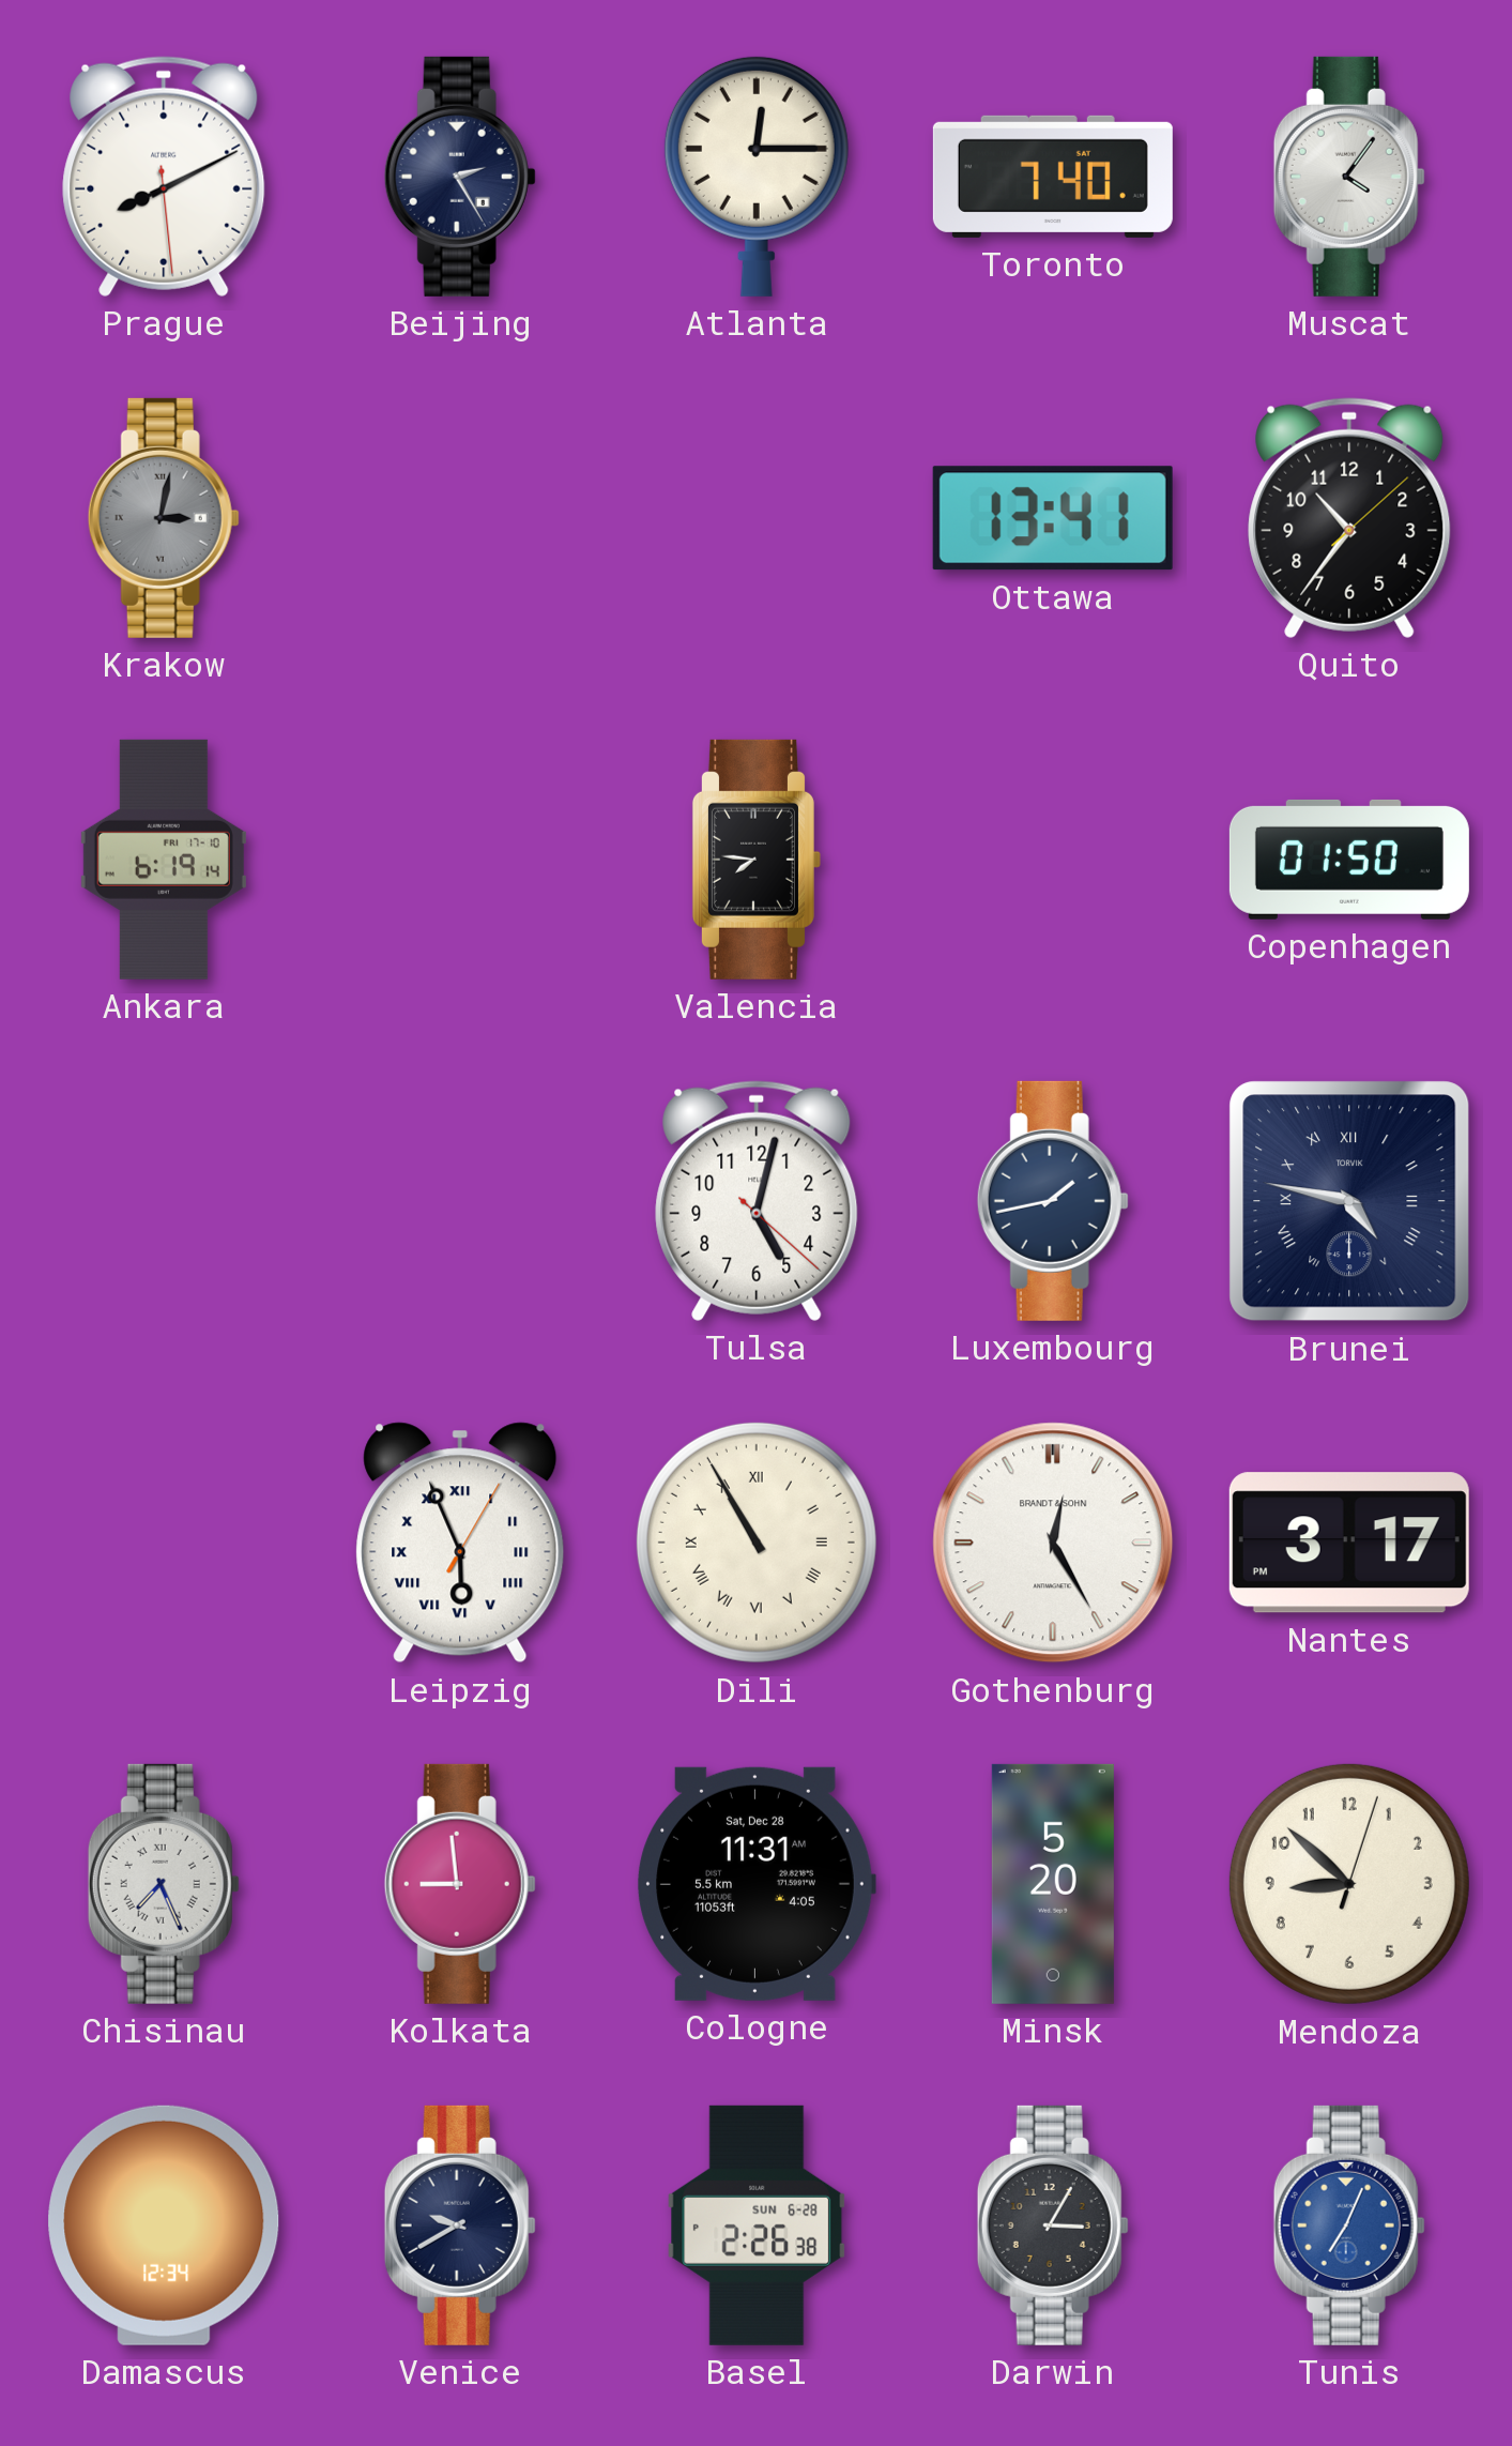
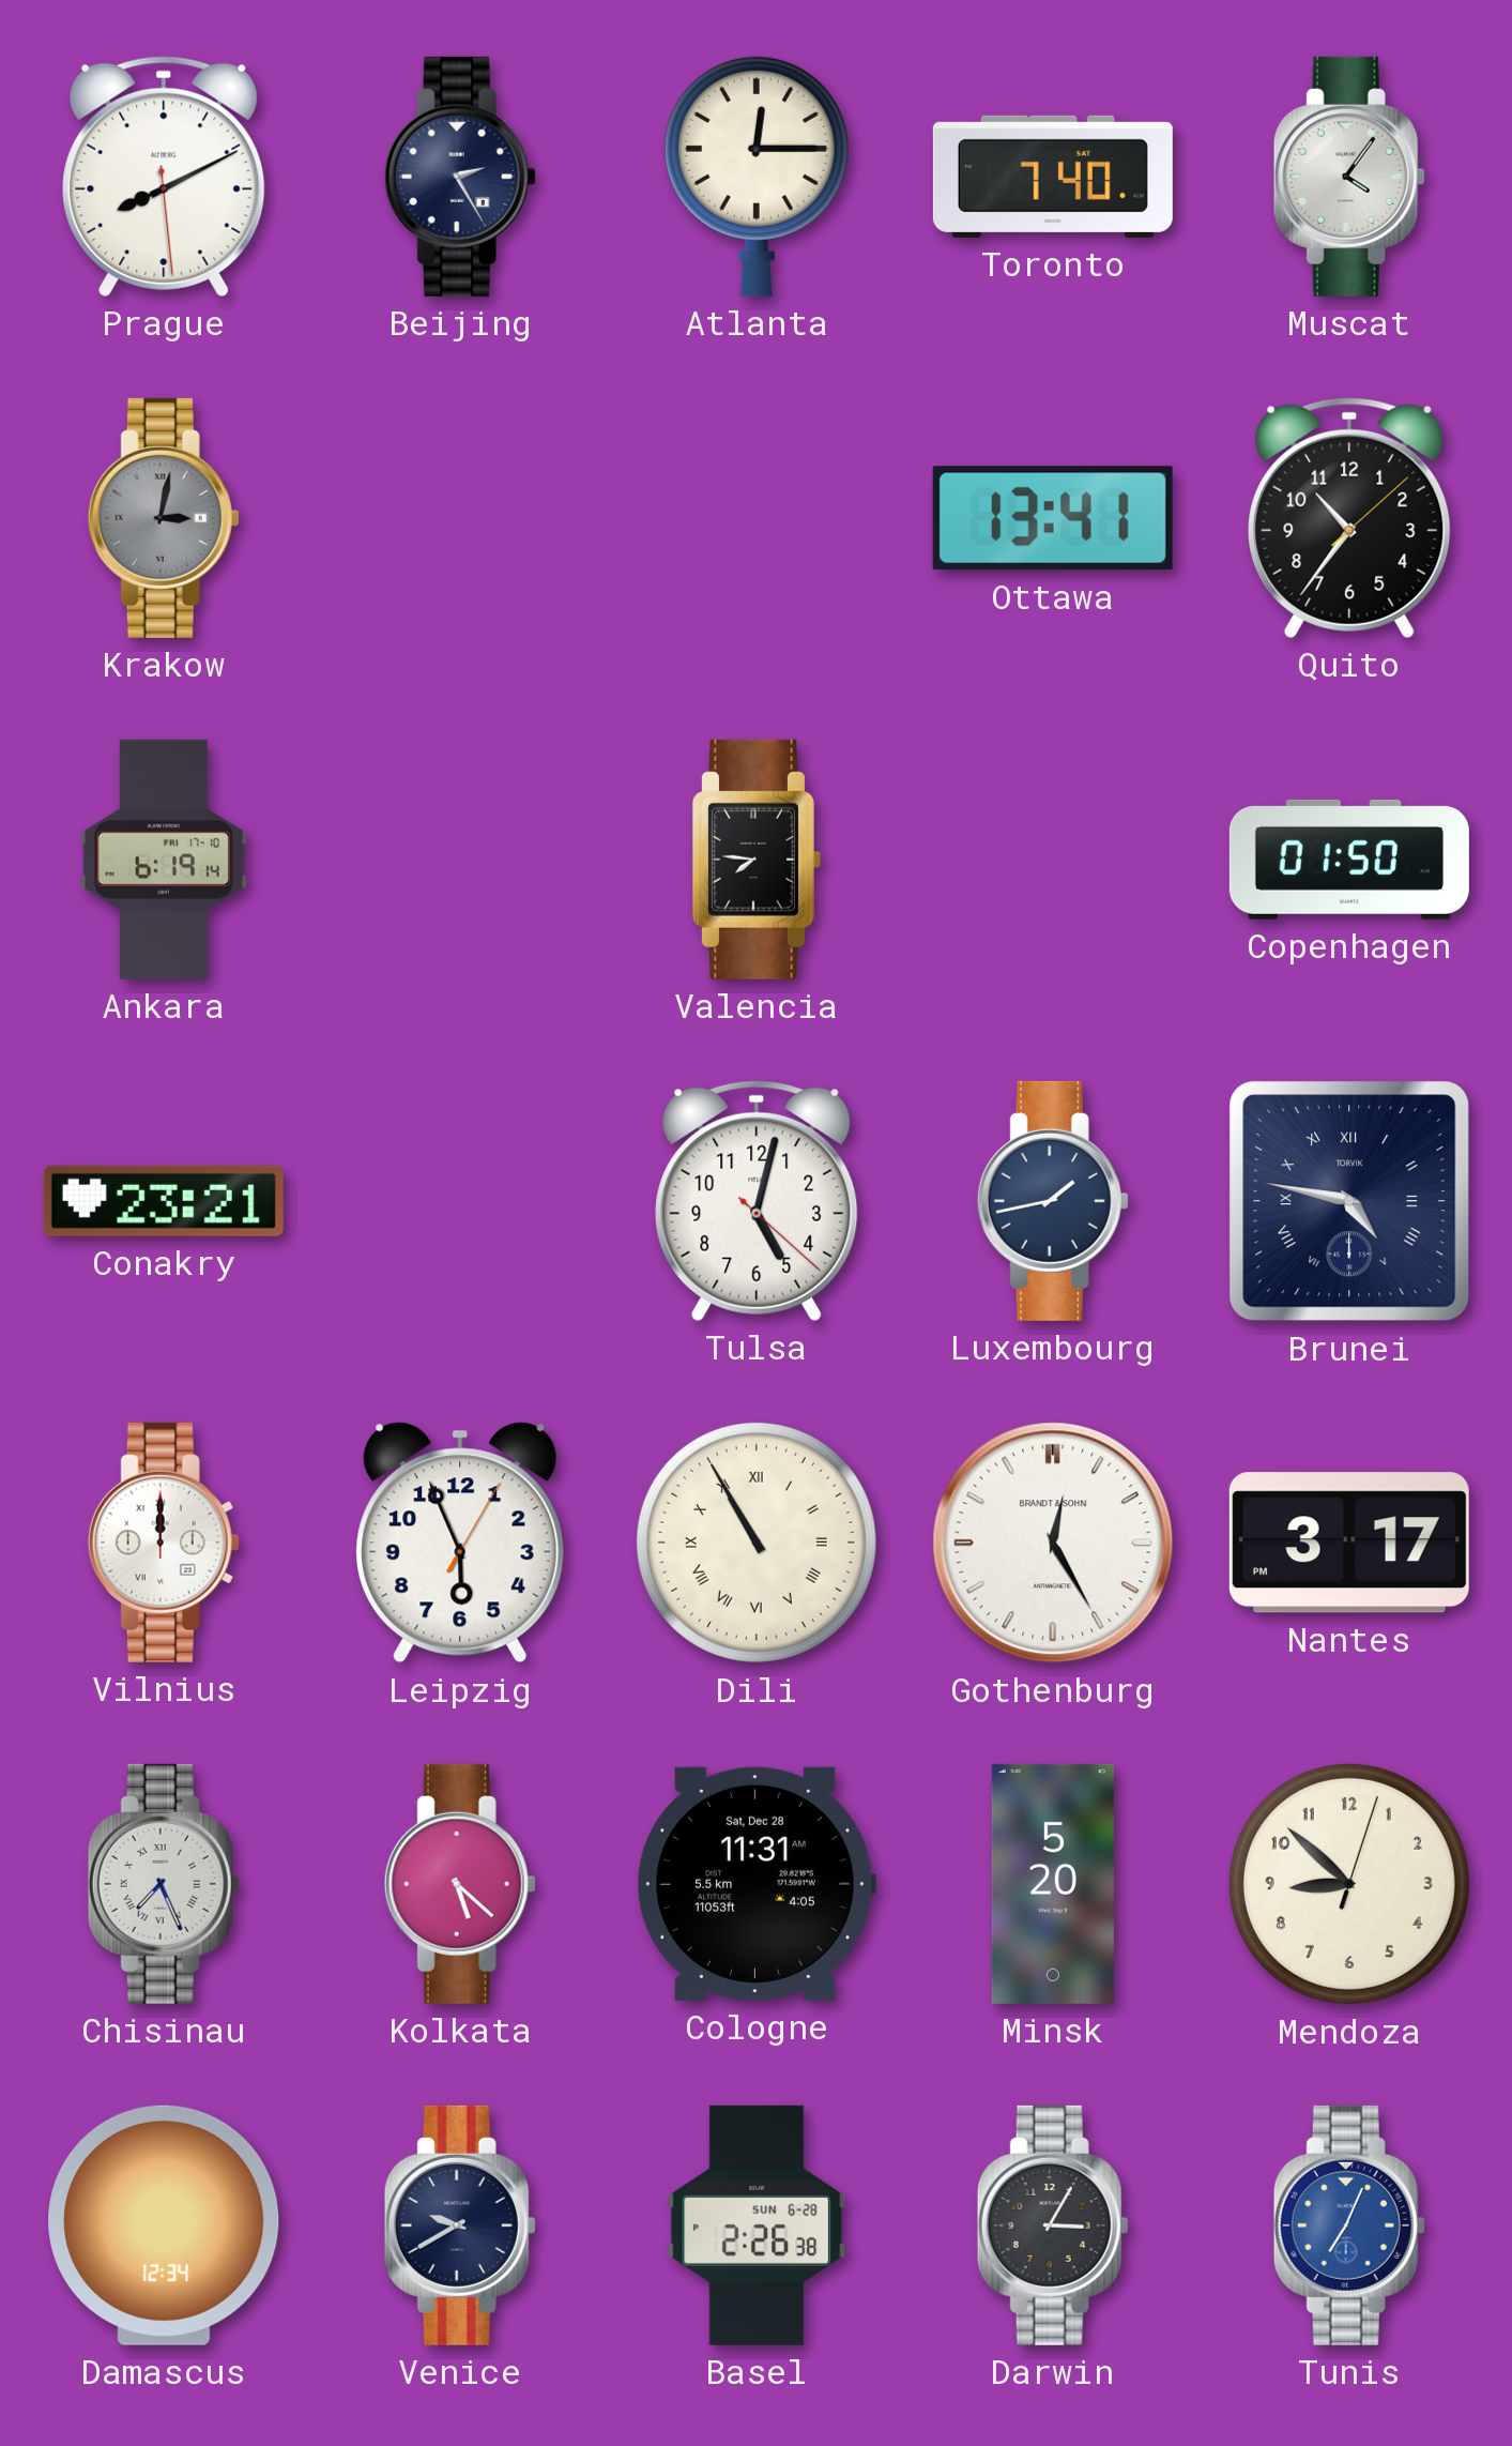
Conakry: none -> 23:21 (164, 1201)
Vilnius: none -> 12:00 (164, 1543)
Leipzig numerals: Roman -> Arabic (460, 1543)
Kolkata: 8:59 -> 5:22 (460, 1884)
